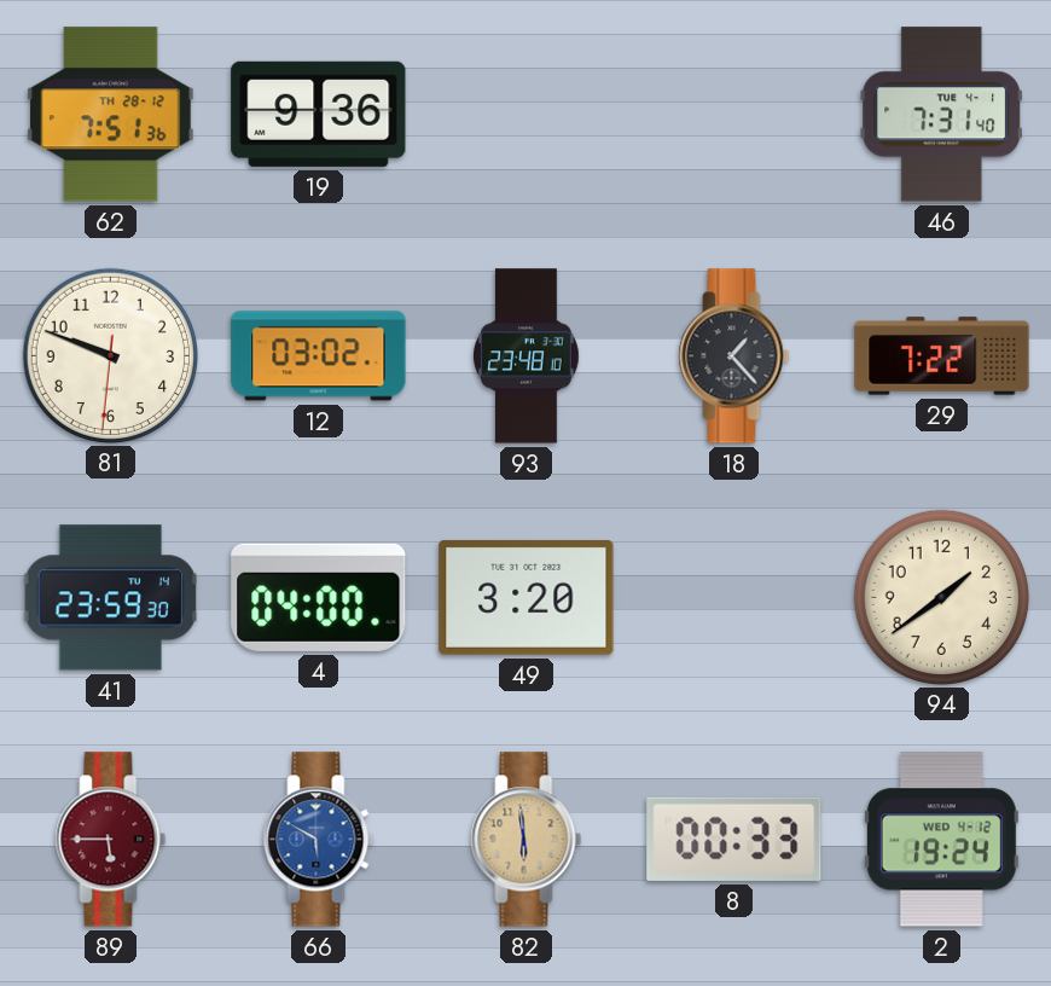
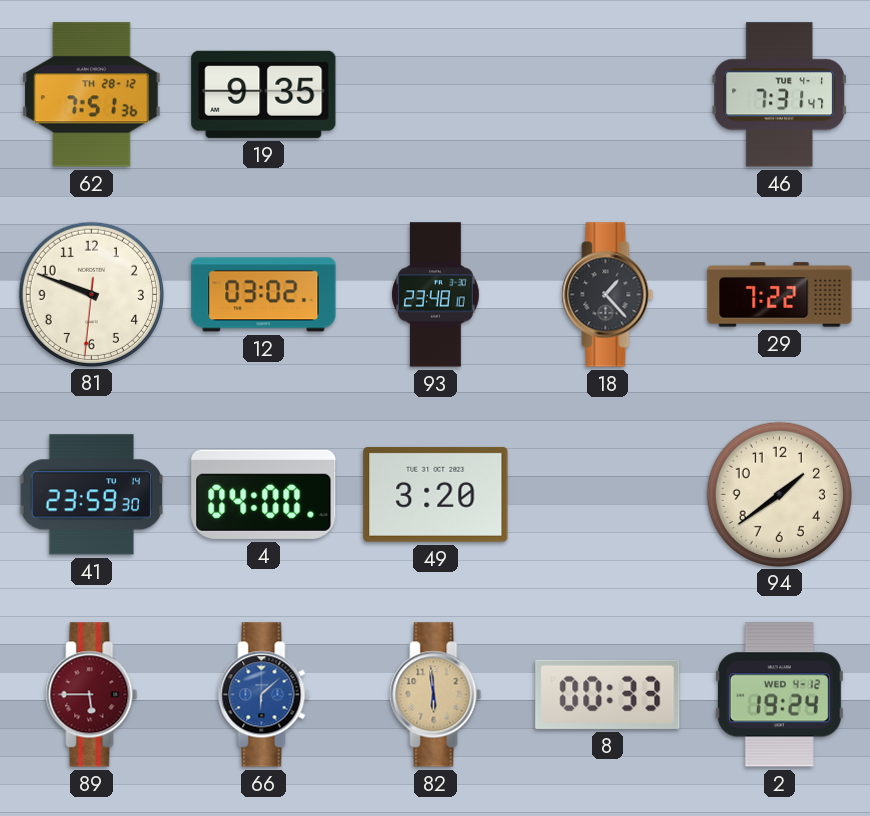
19: 9:36 -> 9:35 (264, 94)
46: 7:31:40 -> 7:31:47 (779, 95)
66: 5:50 -> 6:08 (264, 695)
